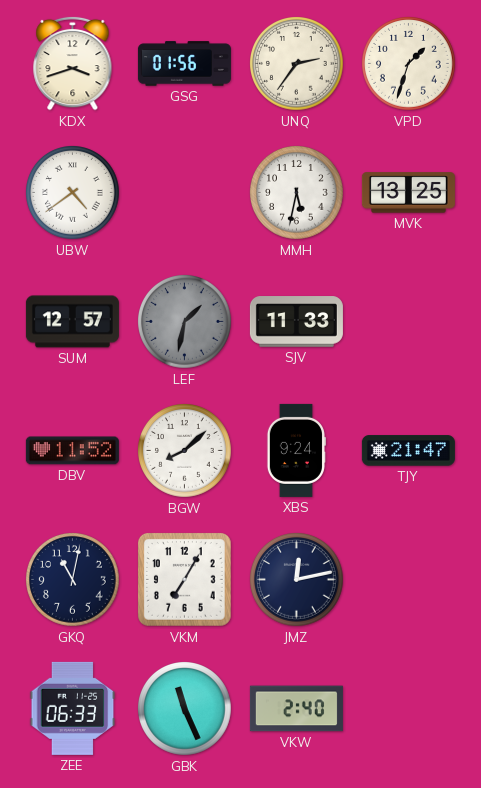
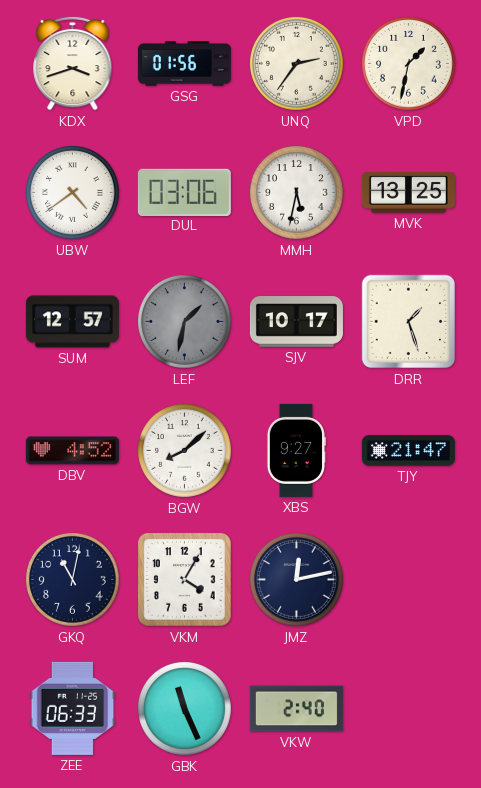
VPD: 1:33 -> 1:32 (409, 64)
DUL: none -> 03:06 (184, 192)
SJV: 11:33 -> 10:17 (296, 322)
DRR: none -> 1:27 (409, 322)
DBV: 11:52 -> 4:52 (72, 451)
XBS: 9:24 -> 9:27 (295, 450)
VKM: 7:05 -> 4:05 (185, 580)
